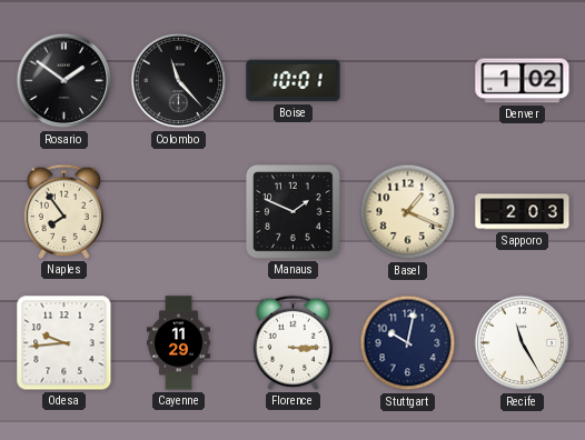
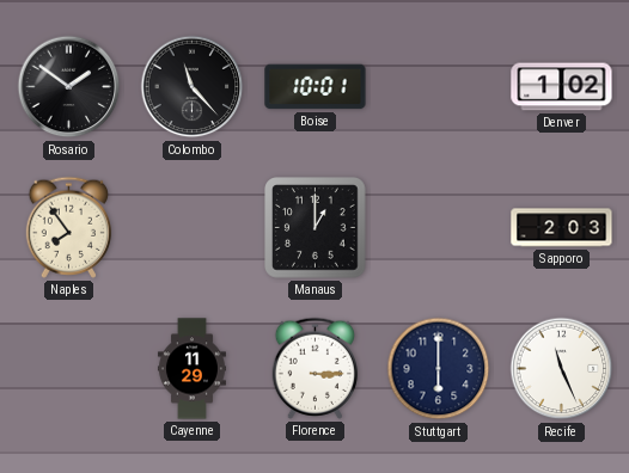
Manaus: 1:49 -> 1:00 (316, 228)
Basel: 1:19 -> none (408, 212)
Odesa: 9:44 -> none (65, 343)
Stuttgart: 10:02 -> 6:00 (439, 369)
Recife: 11:25 -> 11:26 (562, 369)
